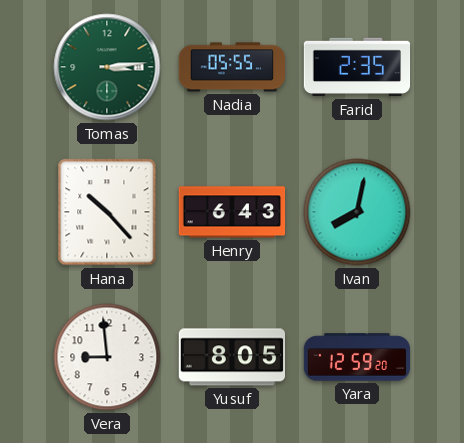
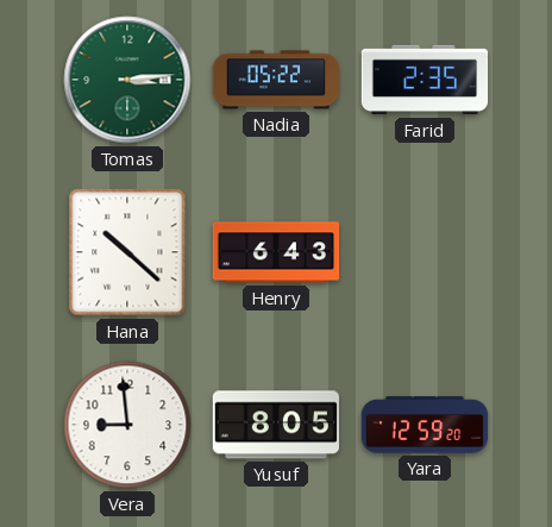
Nadia: 05:55 -> 05:22 (275, 80)
Hana: 10:23 -> 10:22 (127, 252)
Ivan: 8:02 -> none (357, 212)
